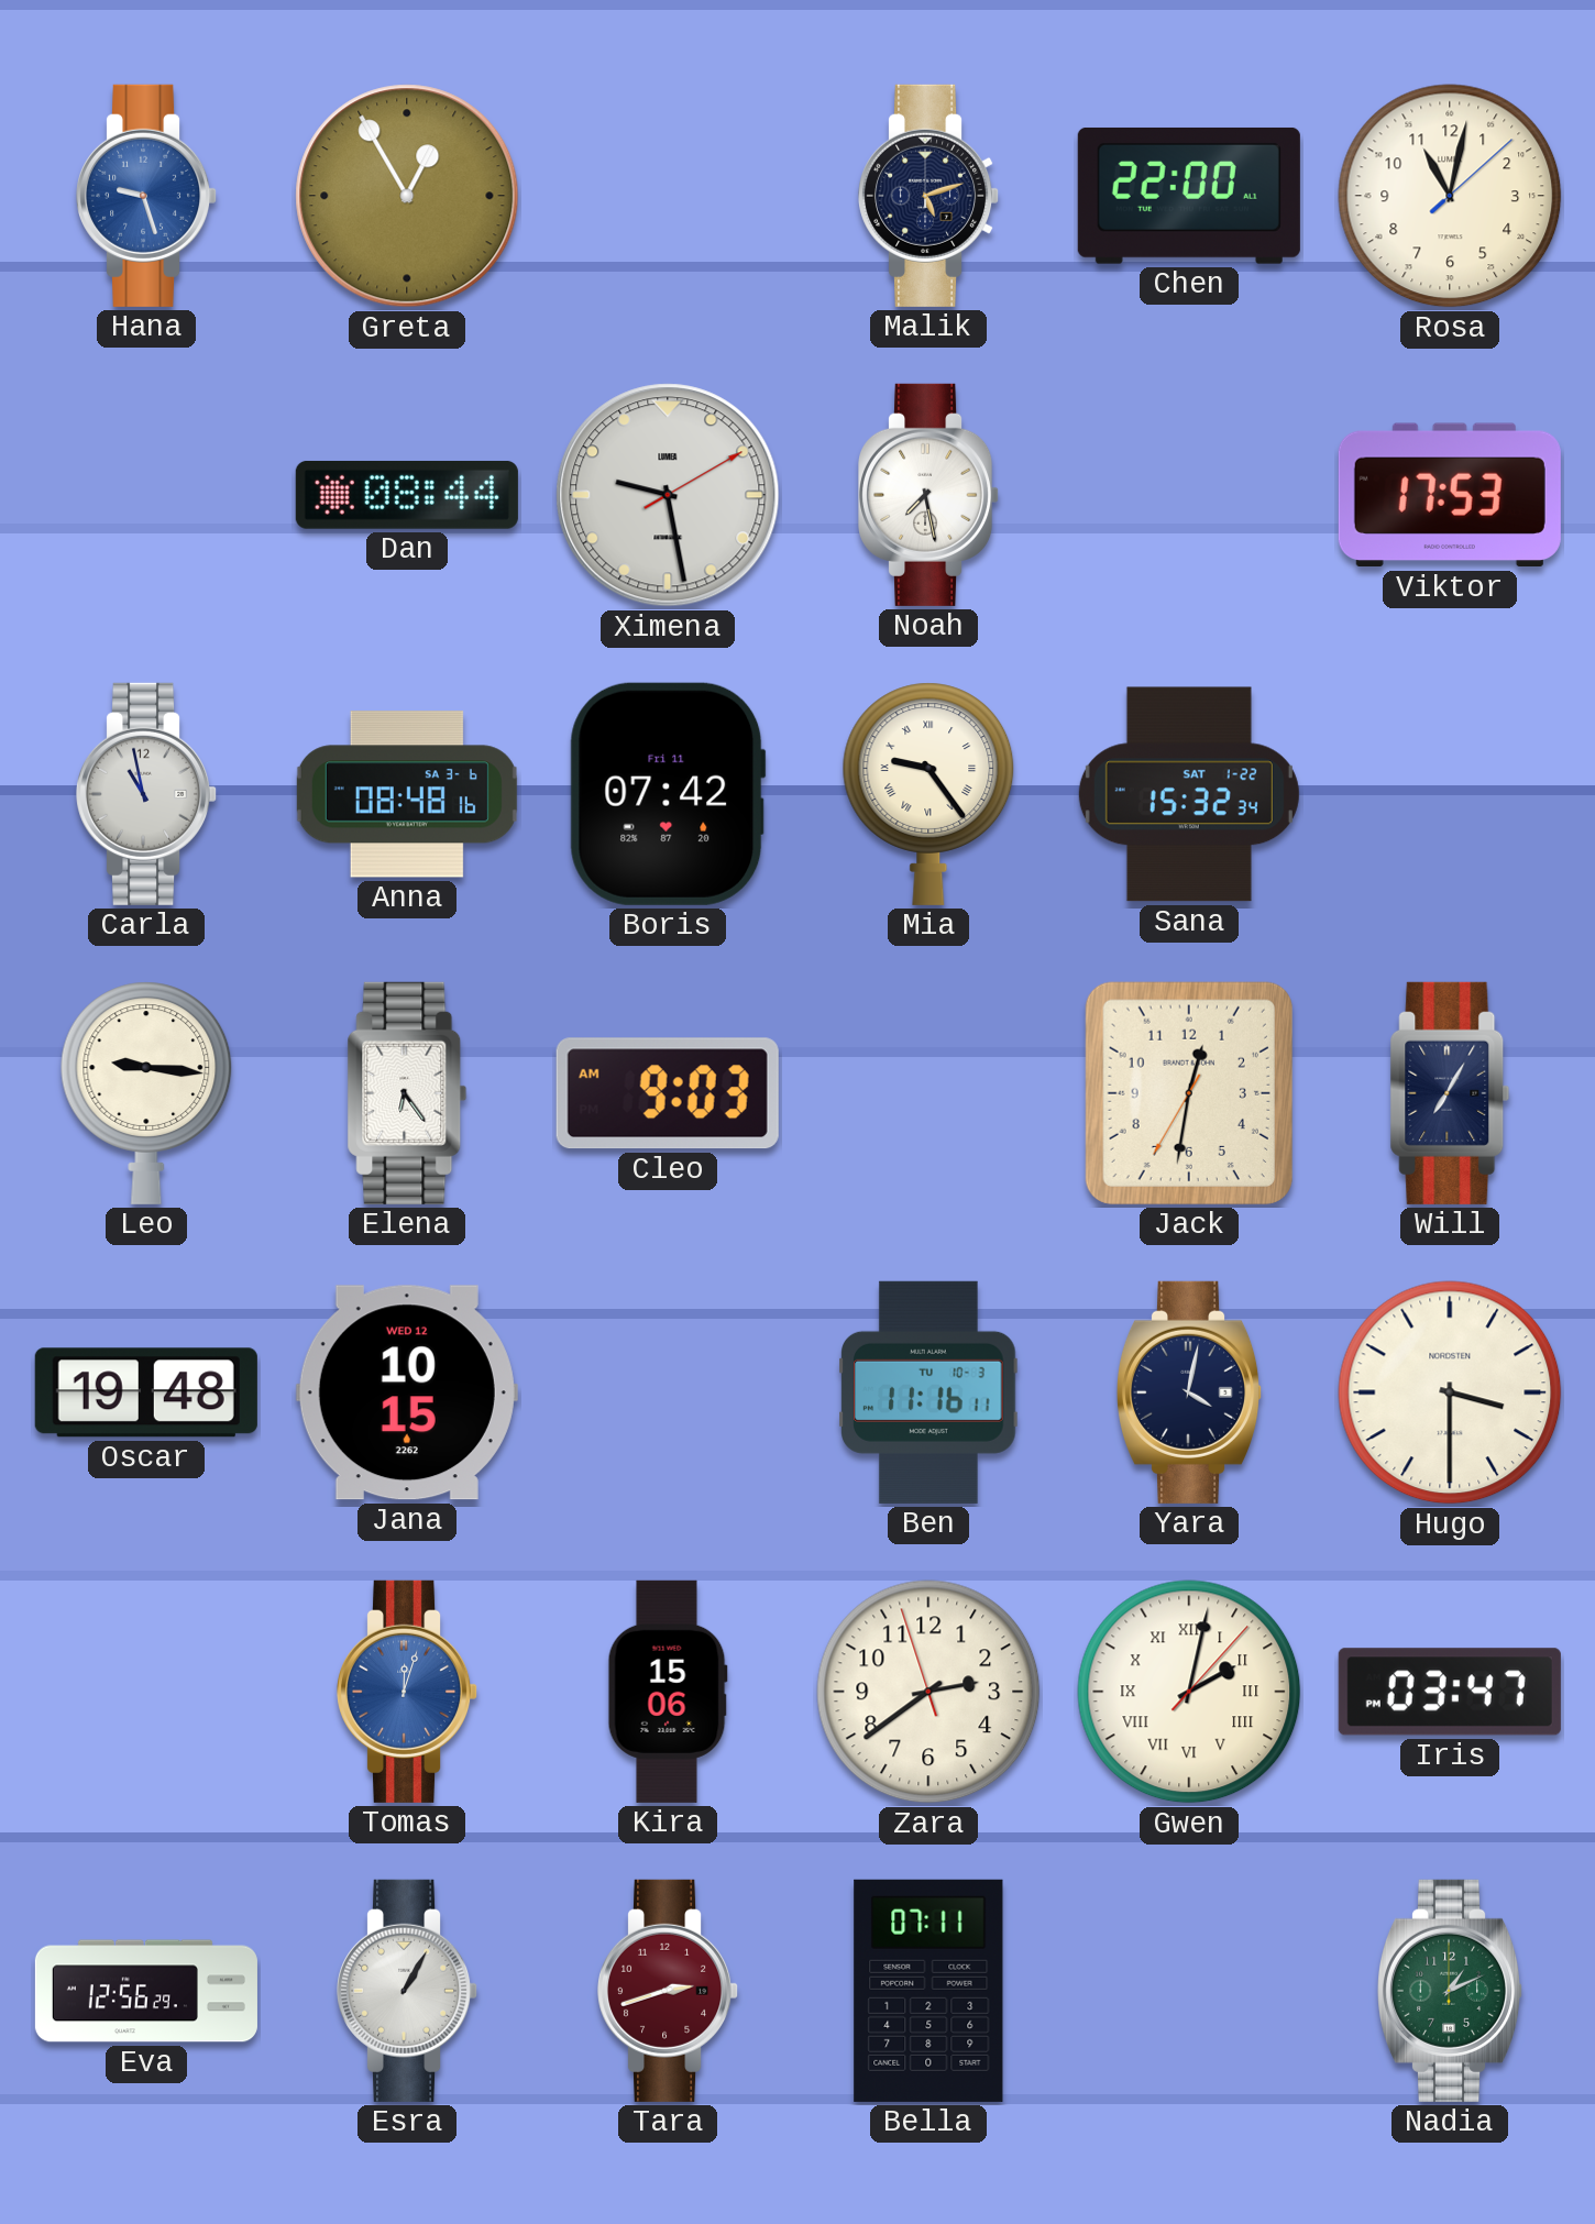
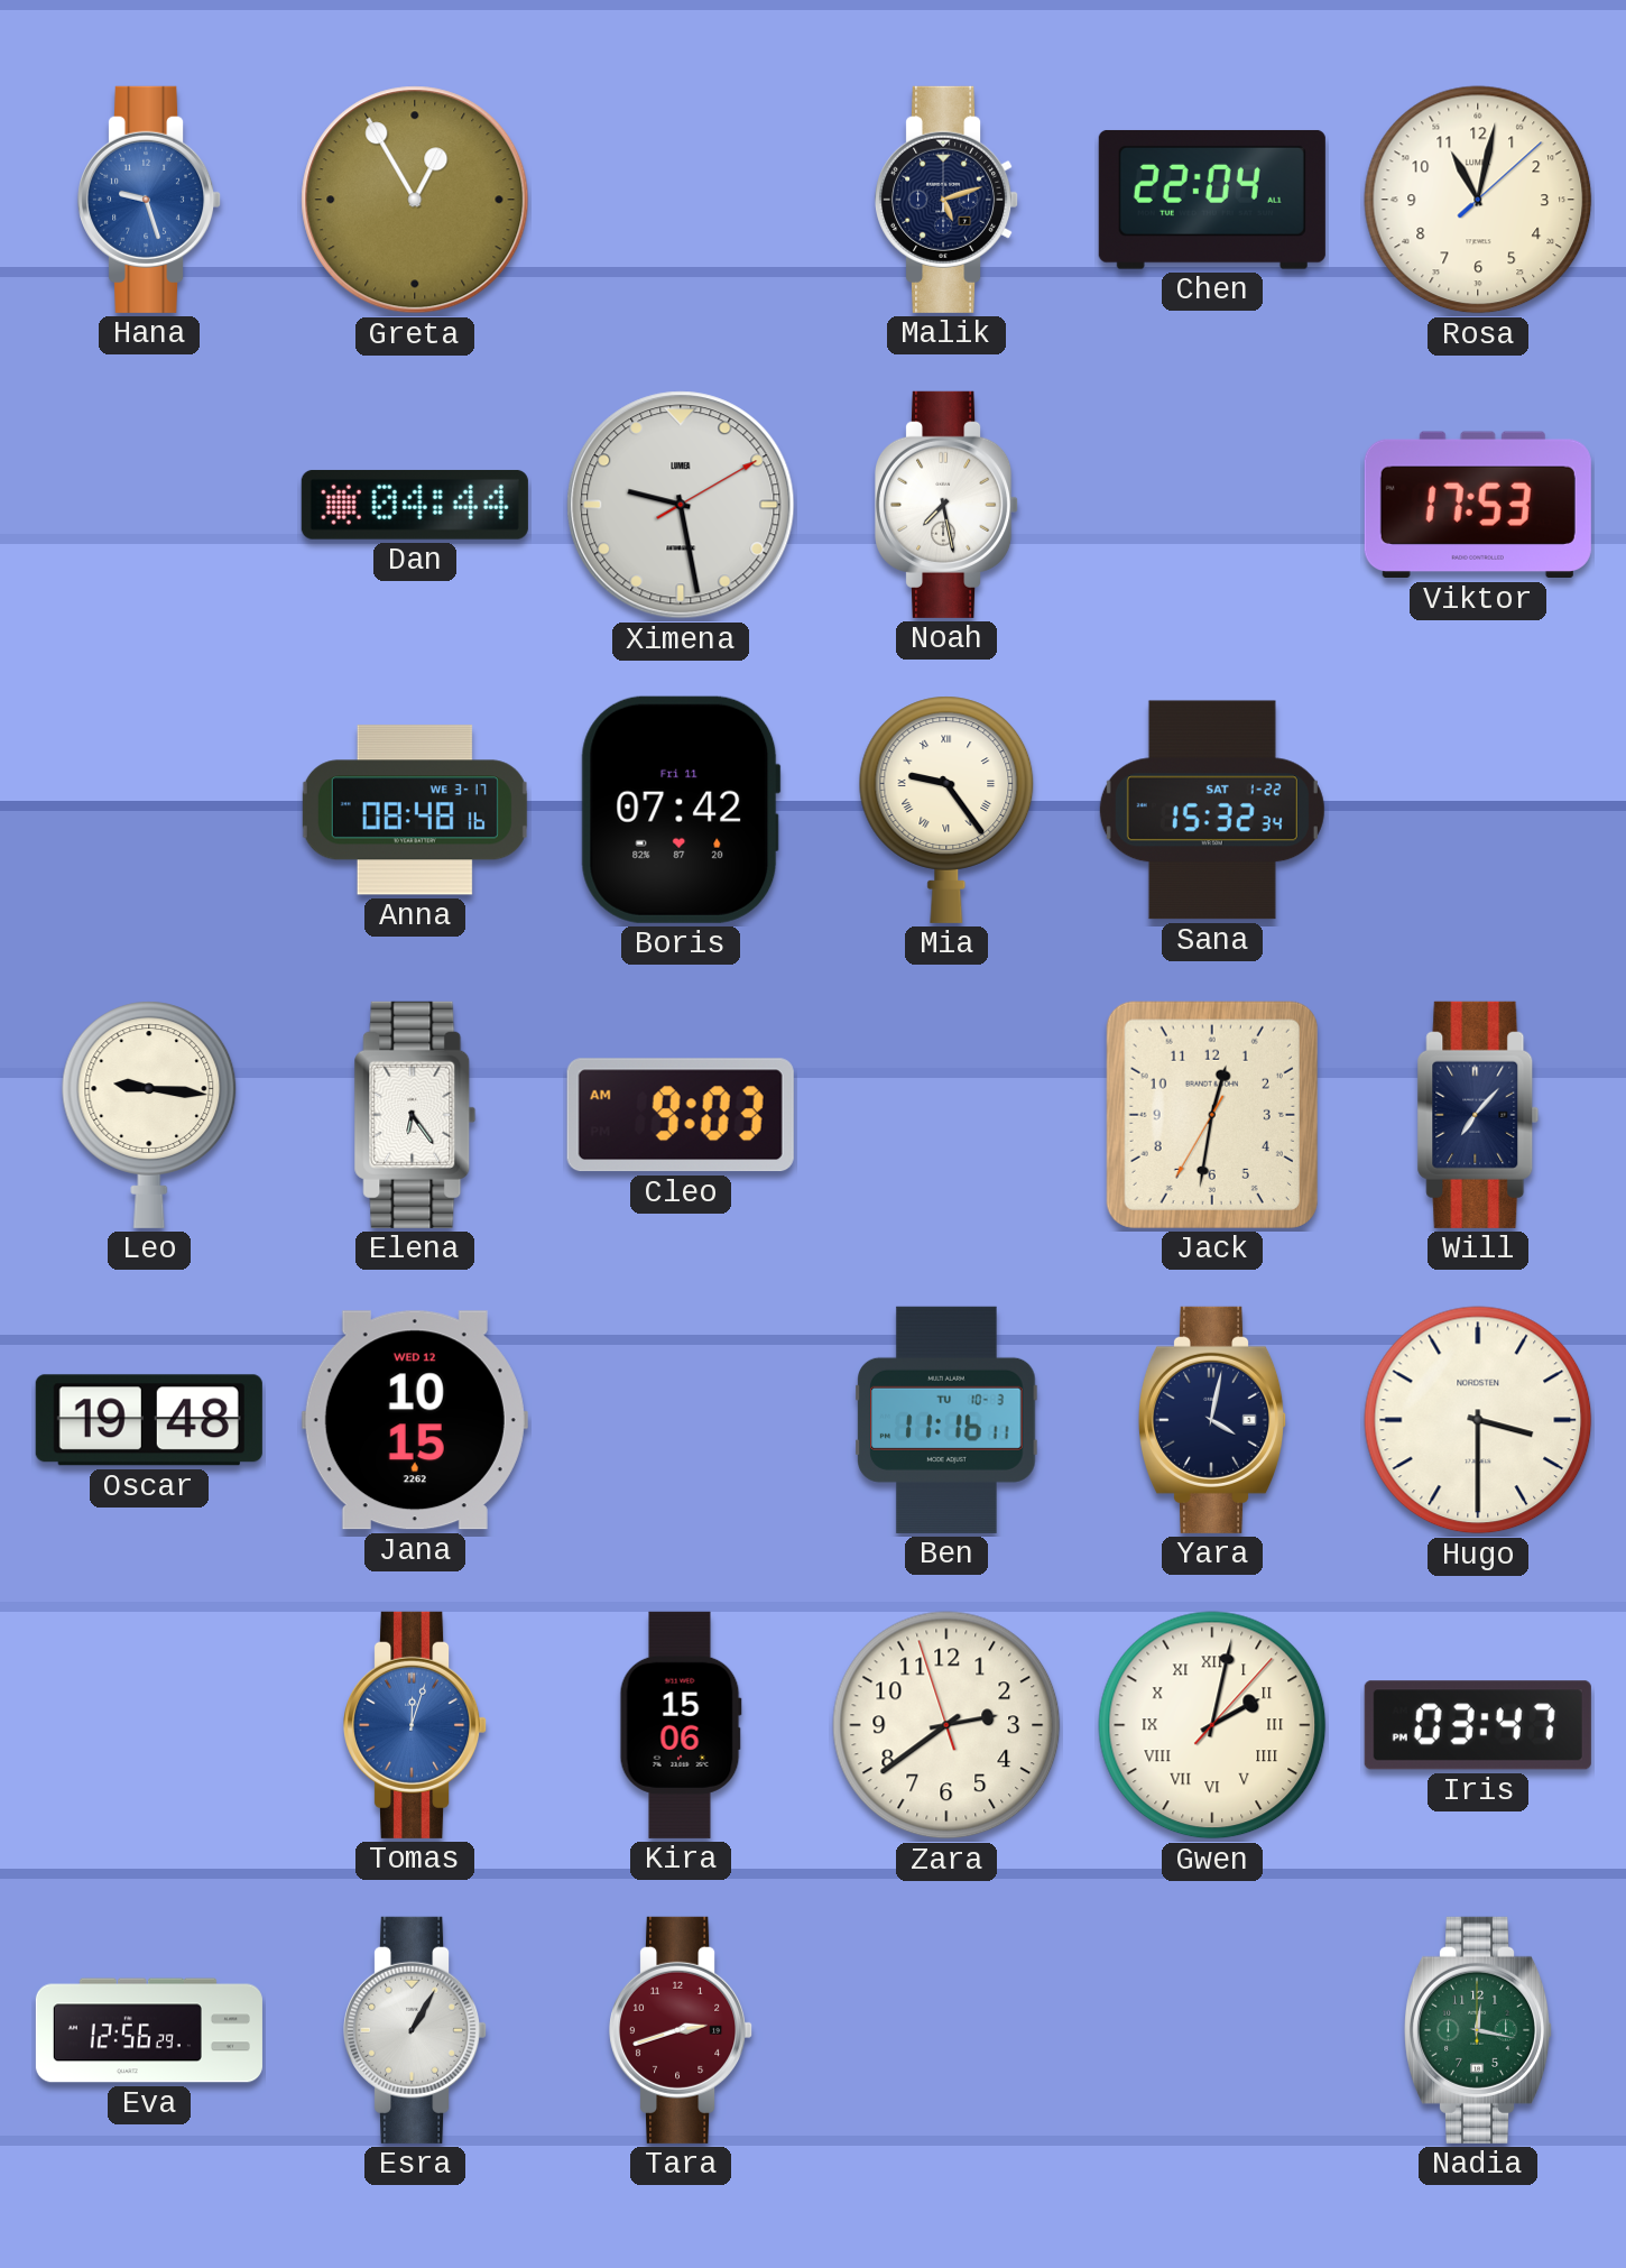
Chen: 22:00 -> 22:04 (1212, 200)
Dan: 08:44 -> 04:44 (415, 505)
Carla: 10:58 -> none (147, 794)
Anna date: SA 3-6 -> WE 3-17 (415, 810)
Will: 7:05 -> 7:07 (1478, 1115)
Bella: 07:11 -> none (928, 1991)
Nadia: 1:11 -> 12:17 (1478, 2030)
